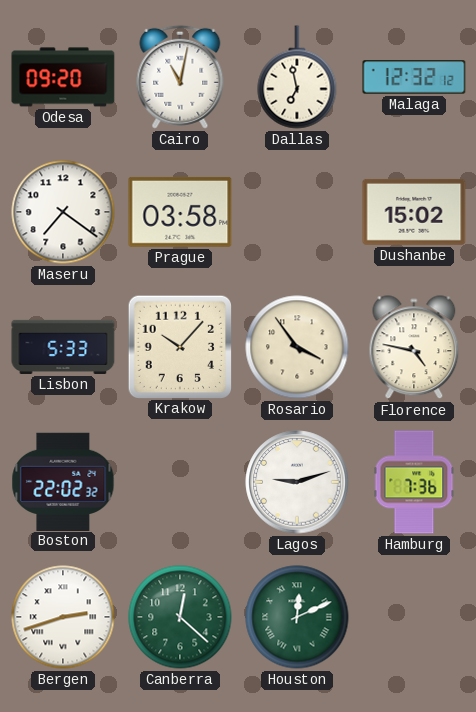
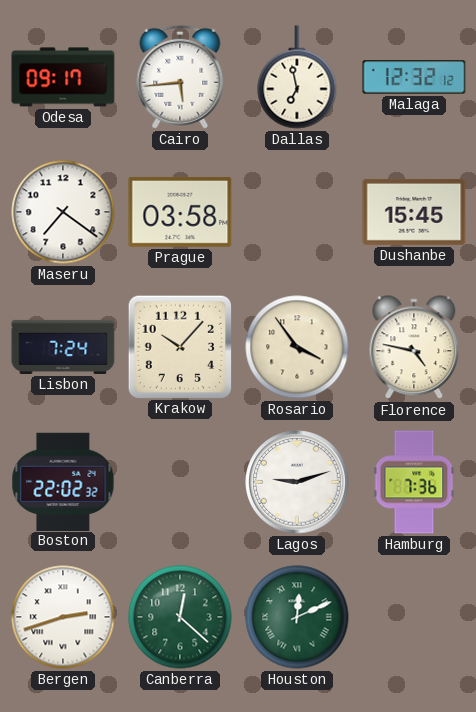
Odesa: 09:20 -> 09:17 (63, 77)
Cairo: 11:02 -> 5:44 (180, 77)
Dushanbe: 15:02 -> 15:45 (414, 212)
Lisbon: 5:33 -> 7:24 (63, 347)
